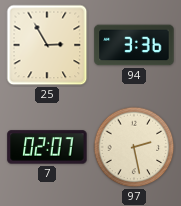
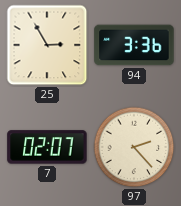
97: 2:28 -> 2:23 (134, 147)
